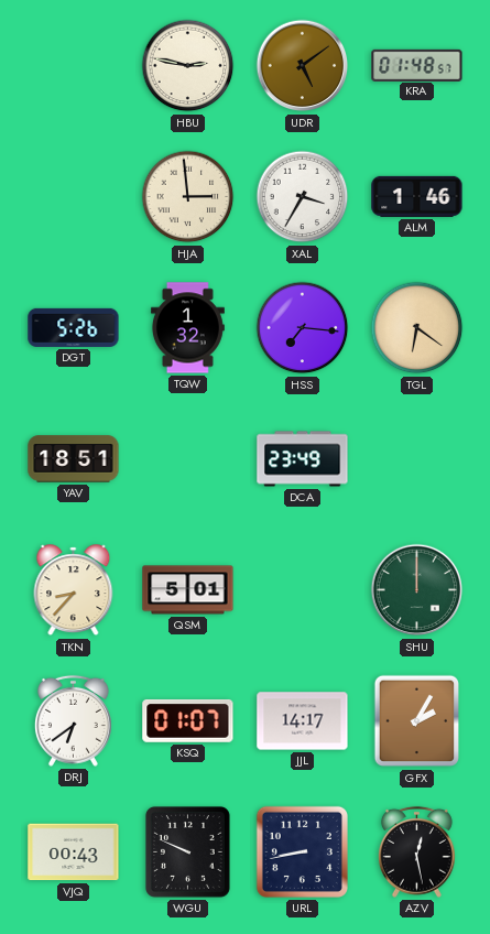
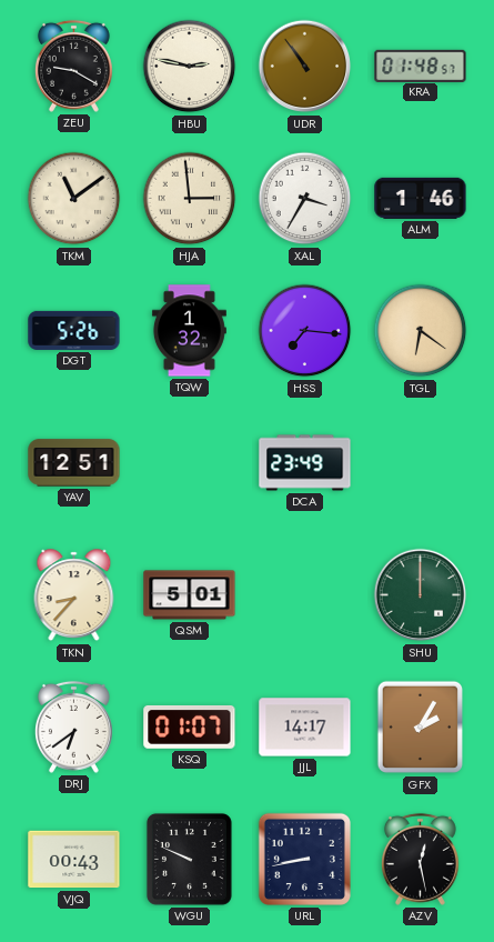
ZEU: none -> 9:20 (73, 66)
UDR: 5:09 -> 10:54 (305, 67)
TKM: none -> 11:09 (74, 199)
YAV: 18:51 -> 12:51 (74, 463)
